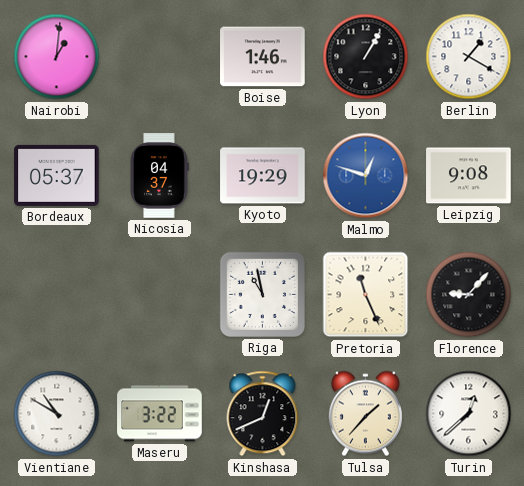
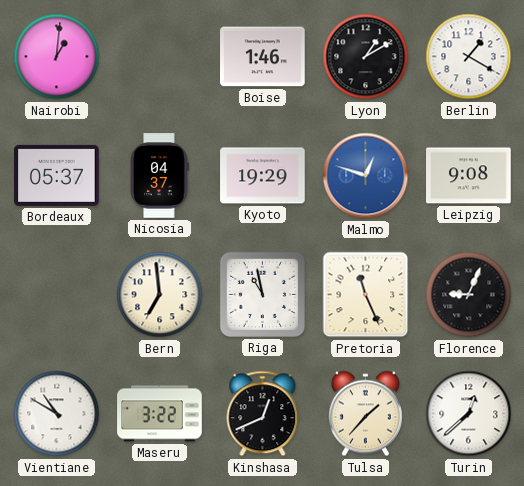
Lyon: 1:05 -> 1:10 (366, 57)
Bern: none -> 6:59 (160, 295)
Florence: 9:07 -> 9:04 (469, 295)
